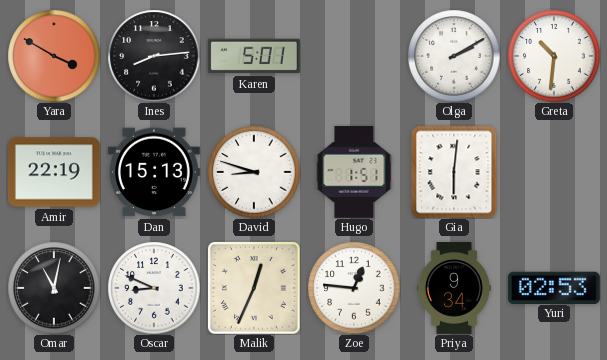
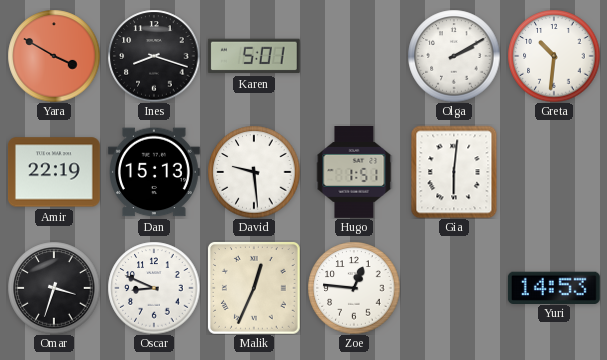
Ines: 8:14 -> 8:18 (154, 56)
David: 8:48 -> 9:29 (254, 172)
Omar: 11:02 -> 3:33 (54, 288)
Priya: 9:34 -> none (454, 289)
Yuri: 02:53 -> 14:53 (554, 287)
